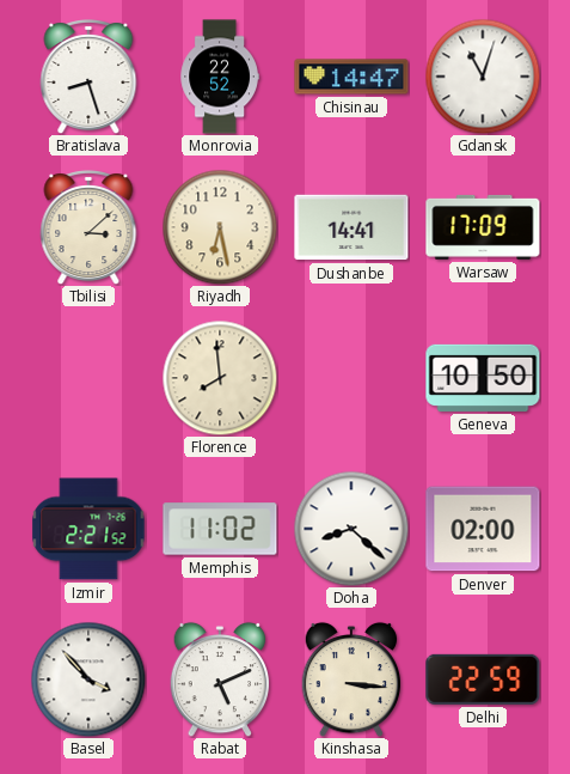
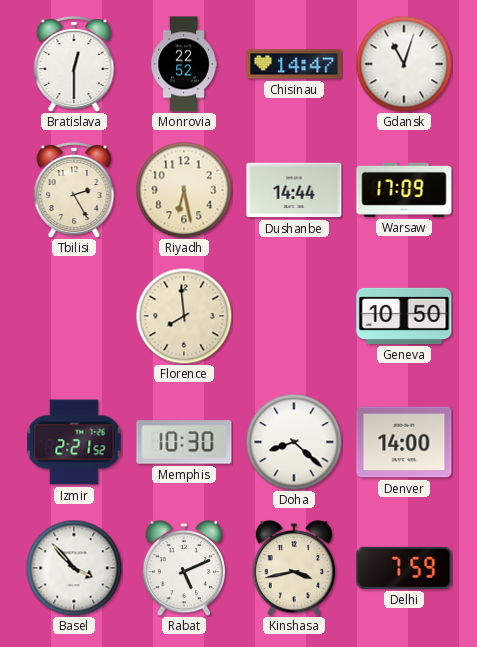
Bratislava: 8:27 -> 12:30 (74, 65)
Tbilisi: 3:08 -> 2:25 (74, 191)
Dushanbe: 14:41 -> 14:44 (294, 190)
Memphis: 11:02 -> 10:30 (184, 442)
Denver: 02:00 -> 14:00 (404, 442)
Kinshasa: 3:16 -> 3:43 (294, 568)
Delhi: 22:59 -> 7:59 (404, 568)
